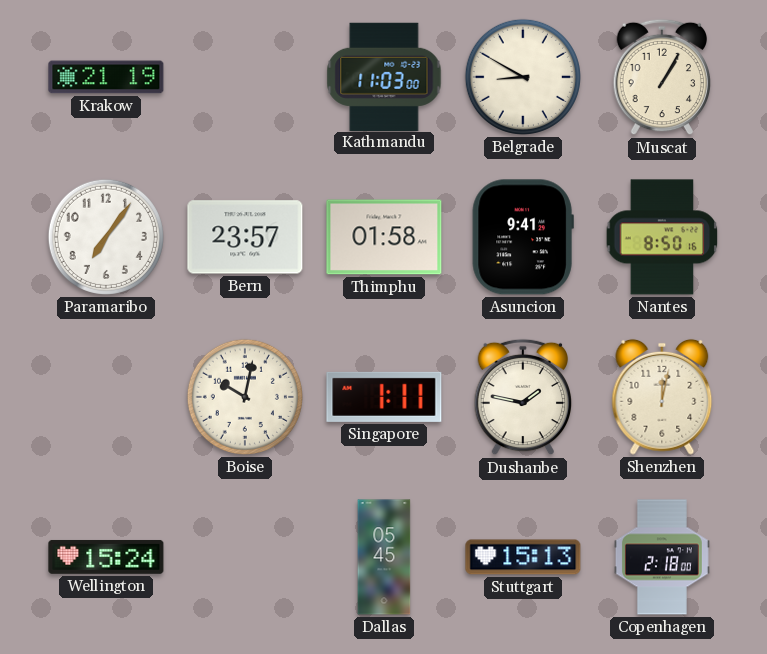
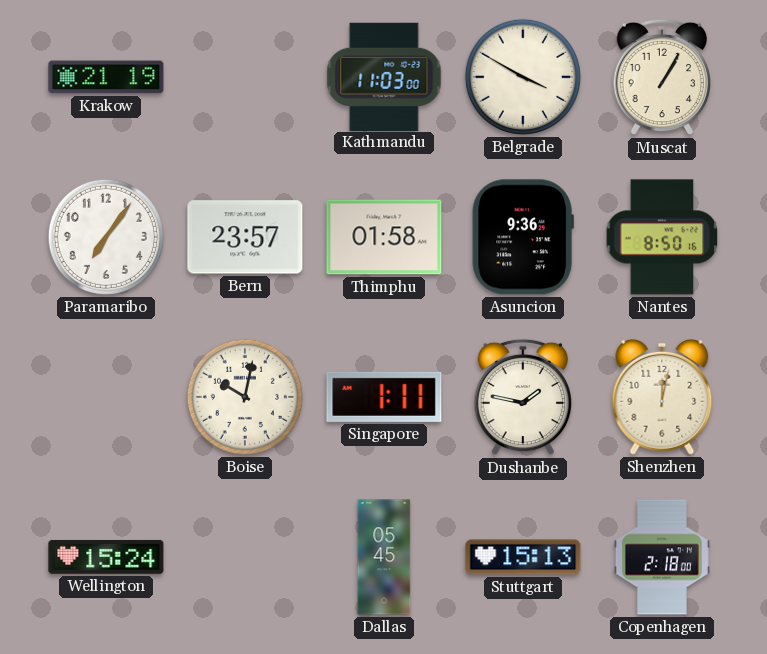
Belgrade: 8:50 -> 3:50 (523, 77)
Asuncion: 9:41 -> 9:36 (523, 237)
